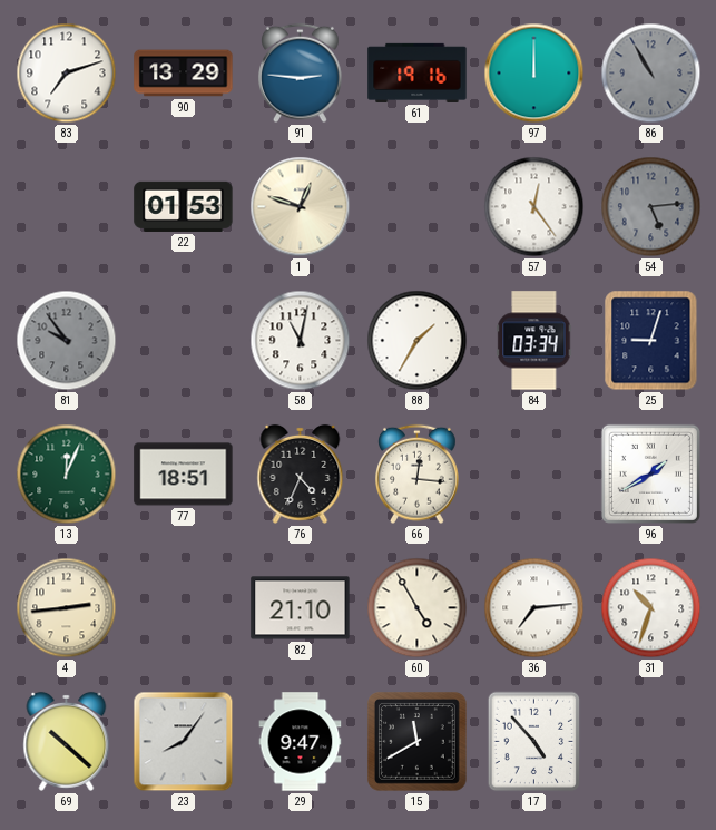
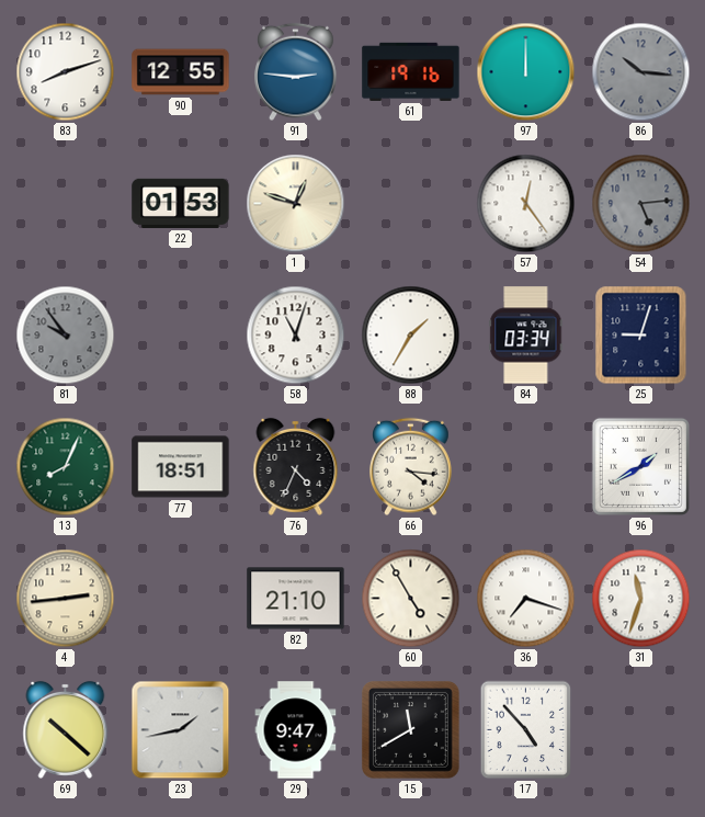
83: 7:12 -> 8:12 (66, 72)
90: 13:29 -> 12:55 (181, 72)
86: 10:55 -> 10:16 (641, 72)
58: 11:02 -> 11:03 (296, 336)
13: 12:04 -> 8:04 (66, 467)
66: 12:16 -> 4:16 (411, 467)
36: 7:14 -> 7:18 (526, 599)
31: 10:33 -> 11:33 (641, 599)
23: 8:06 -> 1:43 (181, 730)
